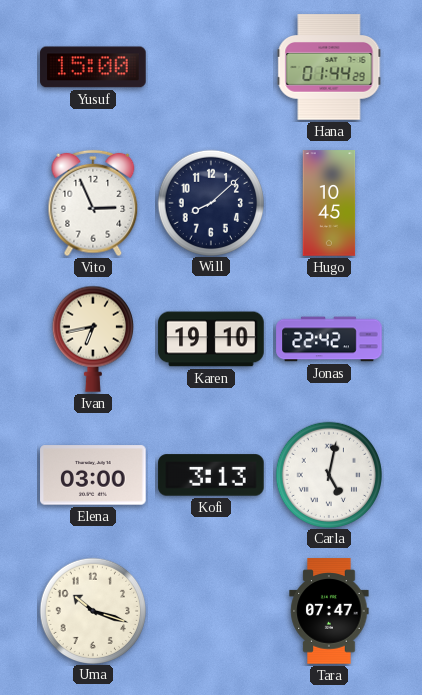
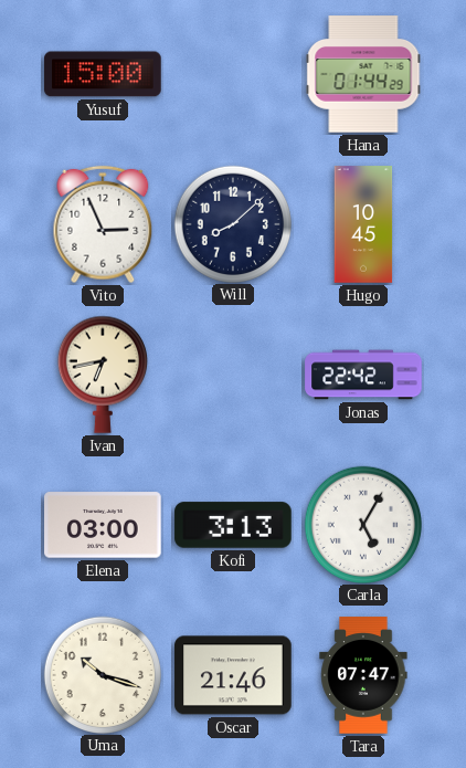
Karen: 19:10 -> none (211, 339)
Carla: 5:02 -> 5:05 (362, 524)
Oscar: none -> 21:46 (233, 675)
